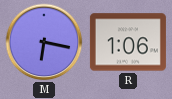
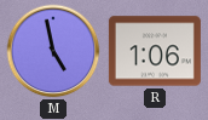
M: 6:17 -> 4:58 (53, 51)
